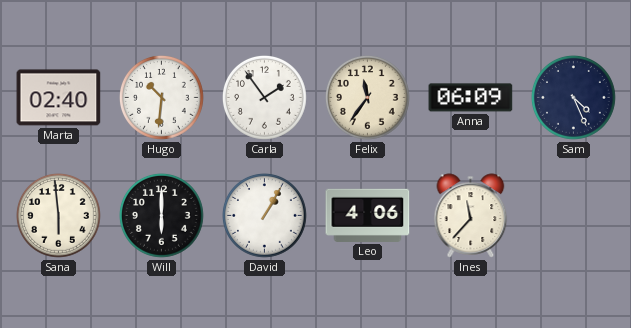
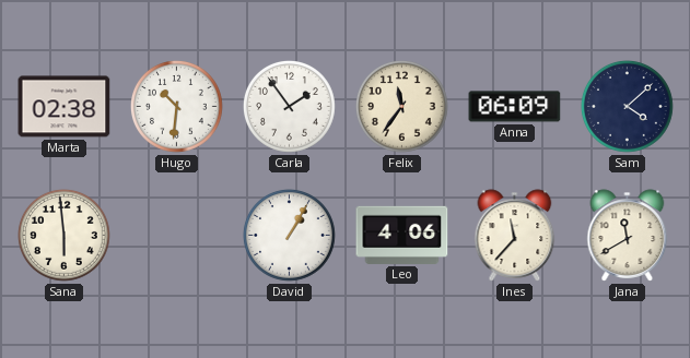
Marta: 02:40 -> 02:38 (65, 107)
Sam: 4:26 -> 4:08 (628, 107)
Will: 6:00 -> none (162, 216)
Jana: none -> 11:40 (628, 236)
